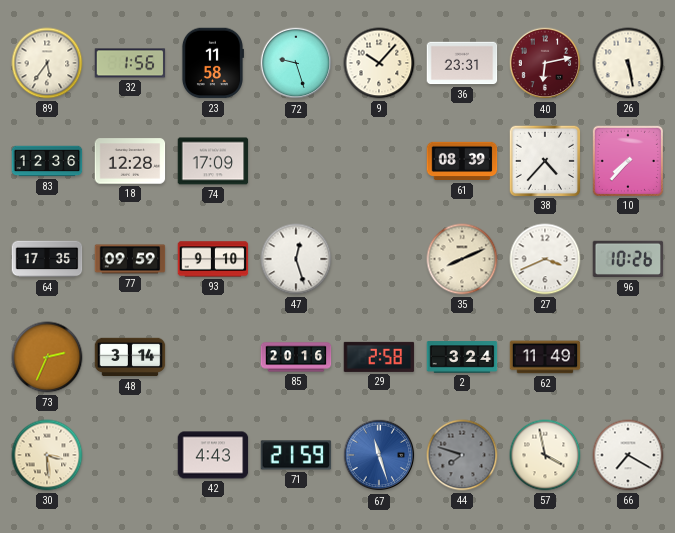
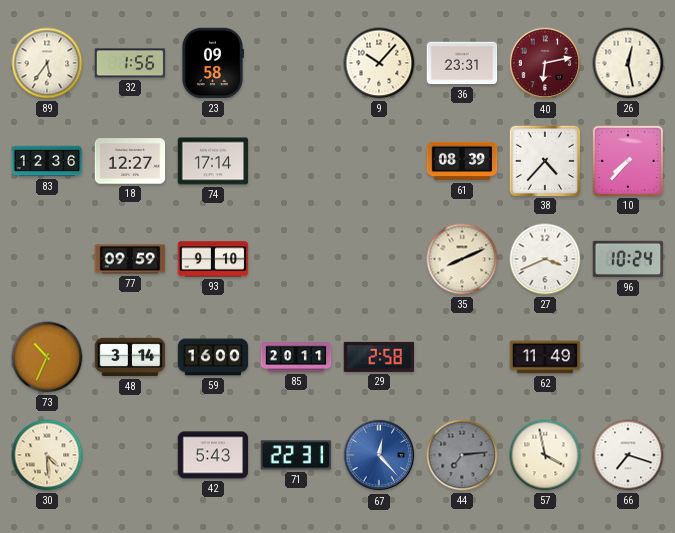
23: 11:58 -> 09:58 (212, 63)
72: 9:27 -> none (296, 63)
26: 5:28 -> 12:28 (628, 63)
18: 12:28 -> 12:27 (130, 161)
74: 17:09 -> 17:14 (213, 161)
64: 17:35 -> none (47, 259)
47: 12:27 -> none (296, 259)
96: 10:26 -> 10:24 (628, 259)
73: 2:34 -> 10:34 (47, 357)
59: none -> 16:00 (213, 357)
85: 20:16 -> 20:11 (296, 357)
2: 3:24 -> none (462, 357)
30: 3:29 -> 4:29 (47, 455)
42: 4:43 -> 5:43 (213, 455)
71: 21:59 -> 22:31 (296, 455)
67: 11:27 -> 12:23 (379, 455)
44: 7:48 -> 7:14 (462, 455)
66: 7:20 -> 7:18 (628, 455)
